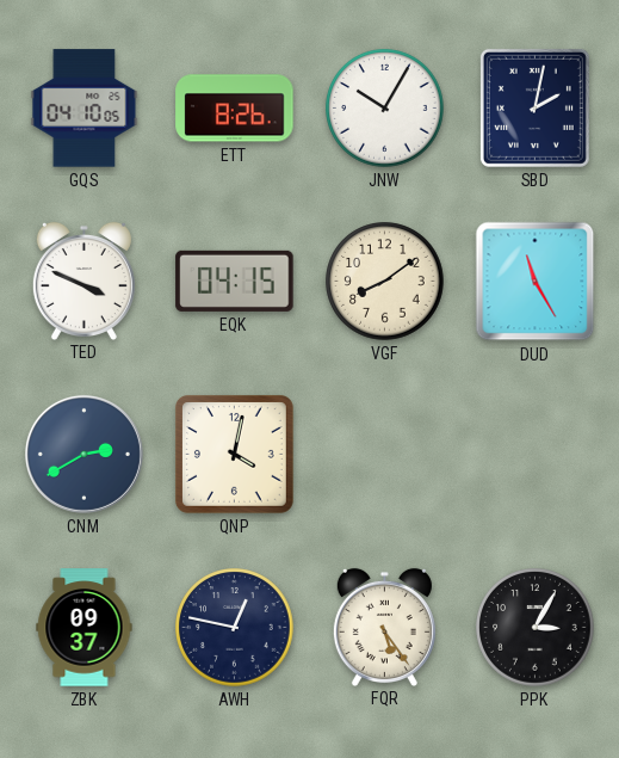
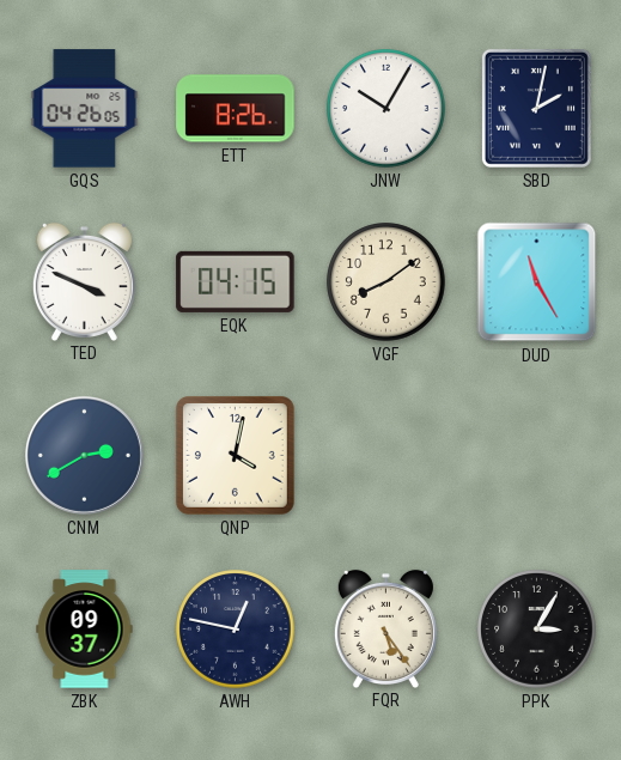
GQS: 04:10 -> 04:26 (85, 109)
